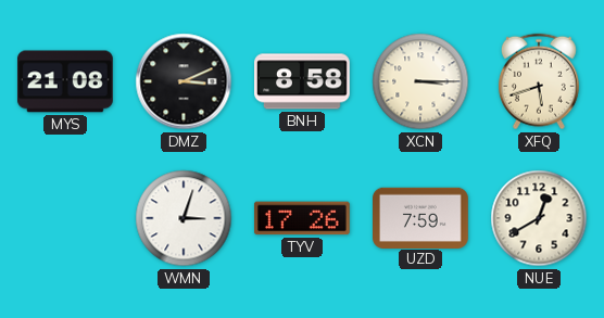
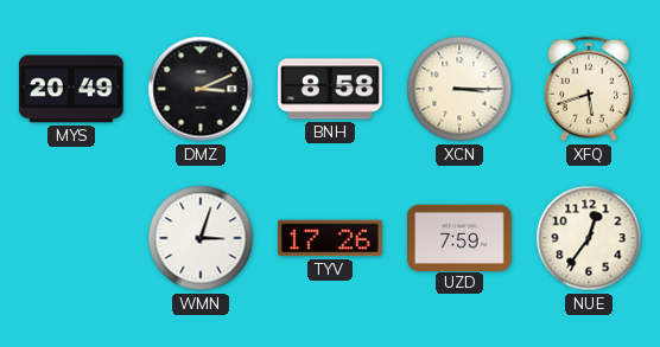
MYS: 21:08 -> 20:49 (71, 89)
NUE: 12:40 -> 12:36 (589, 238)
